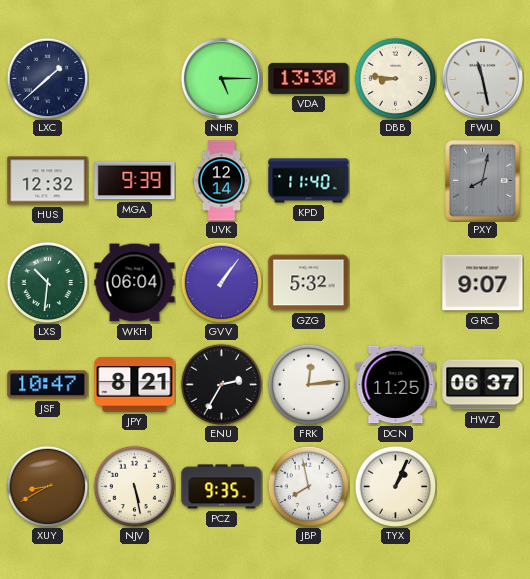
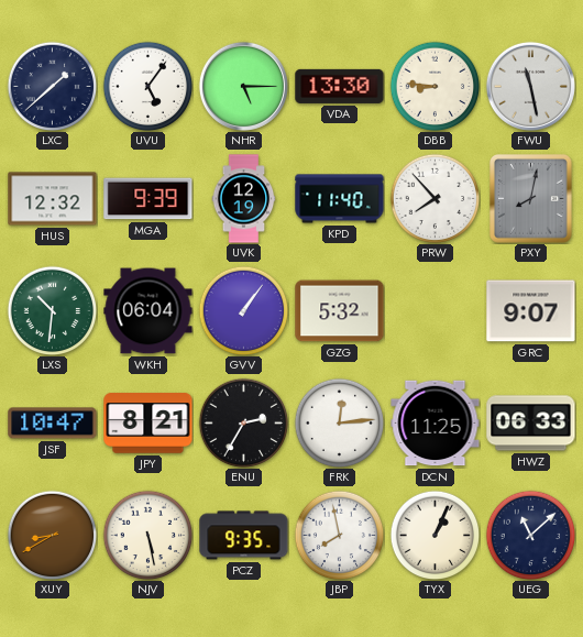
UVU: none -> 5:06 (147, 86)
UVK: 12:14 -> 12:19 (244, 199)
PRW: none -> 7:53 (435, 198)
HWZ: 06:37 -> 06:33 (531, 424)
UEG: none -> 11:08 (530, 535)
